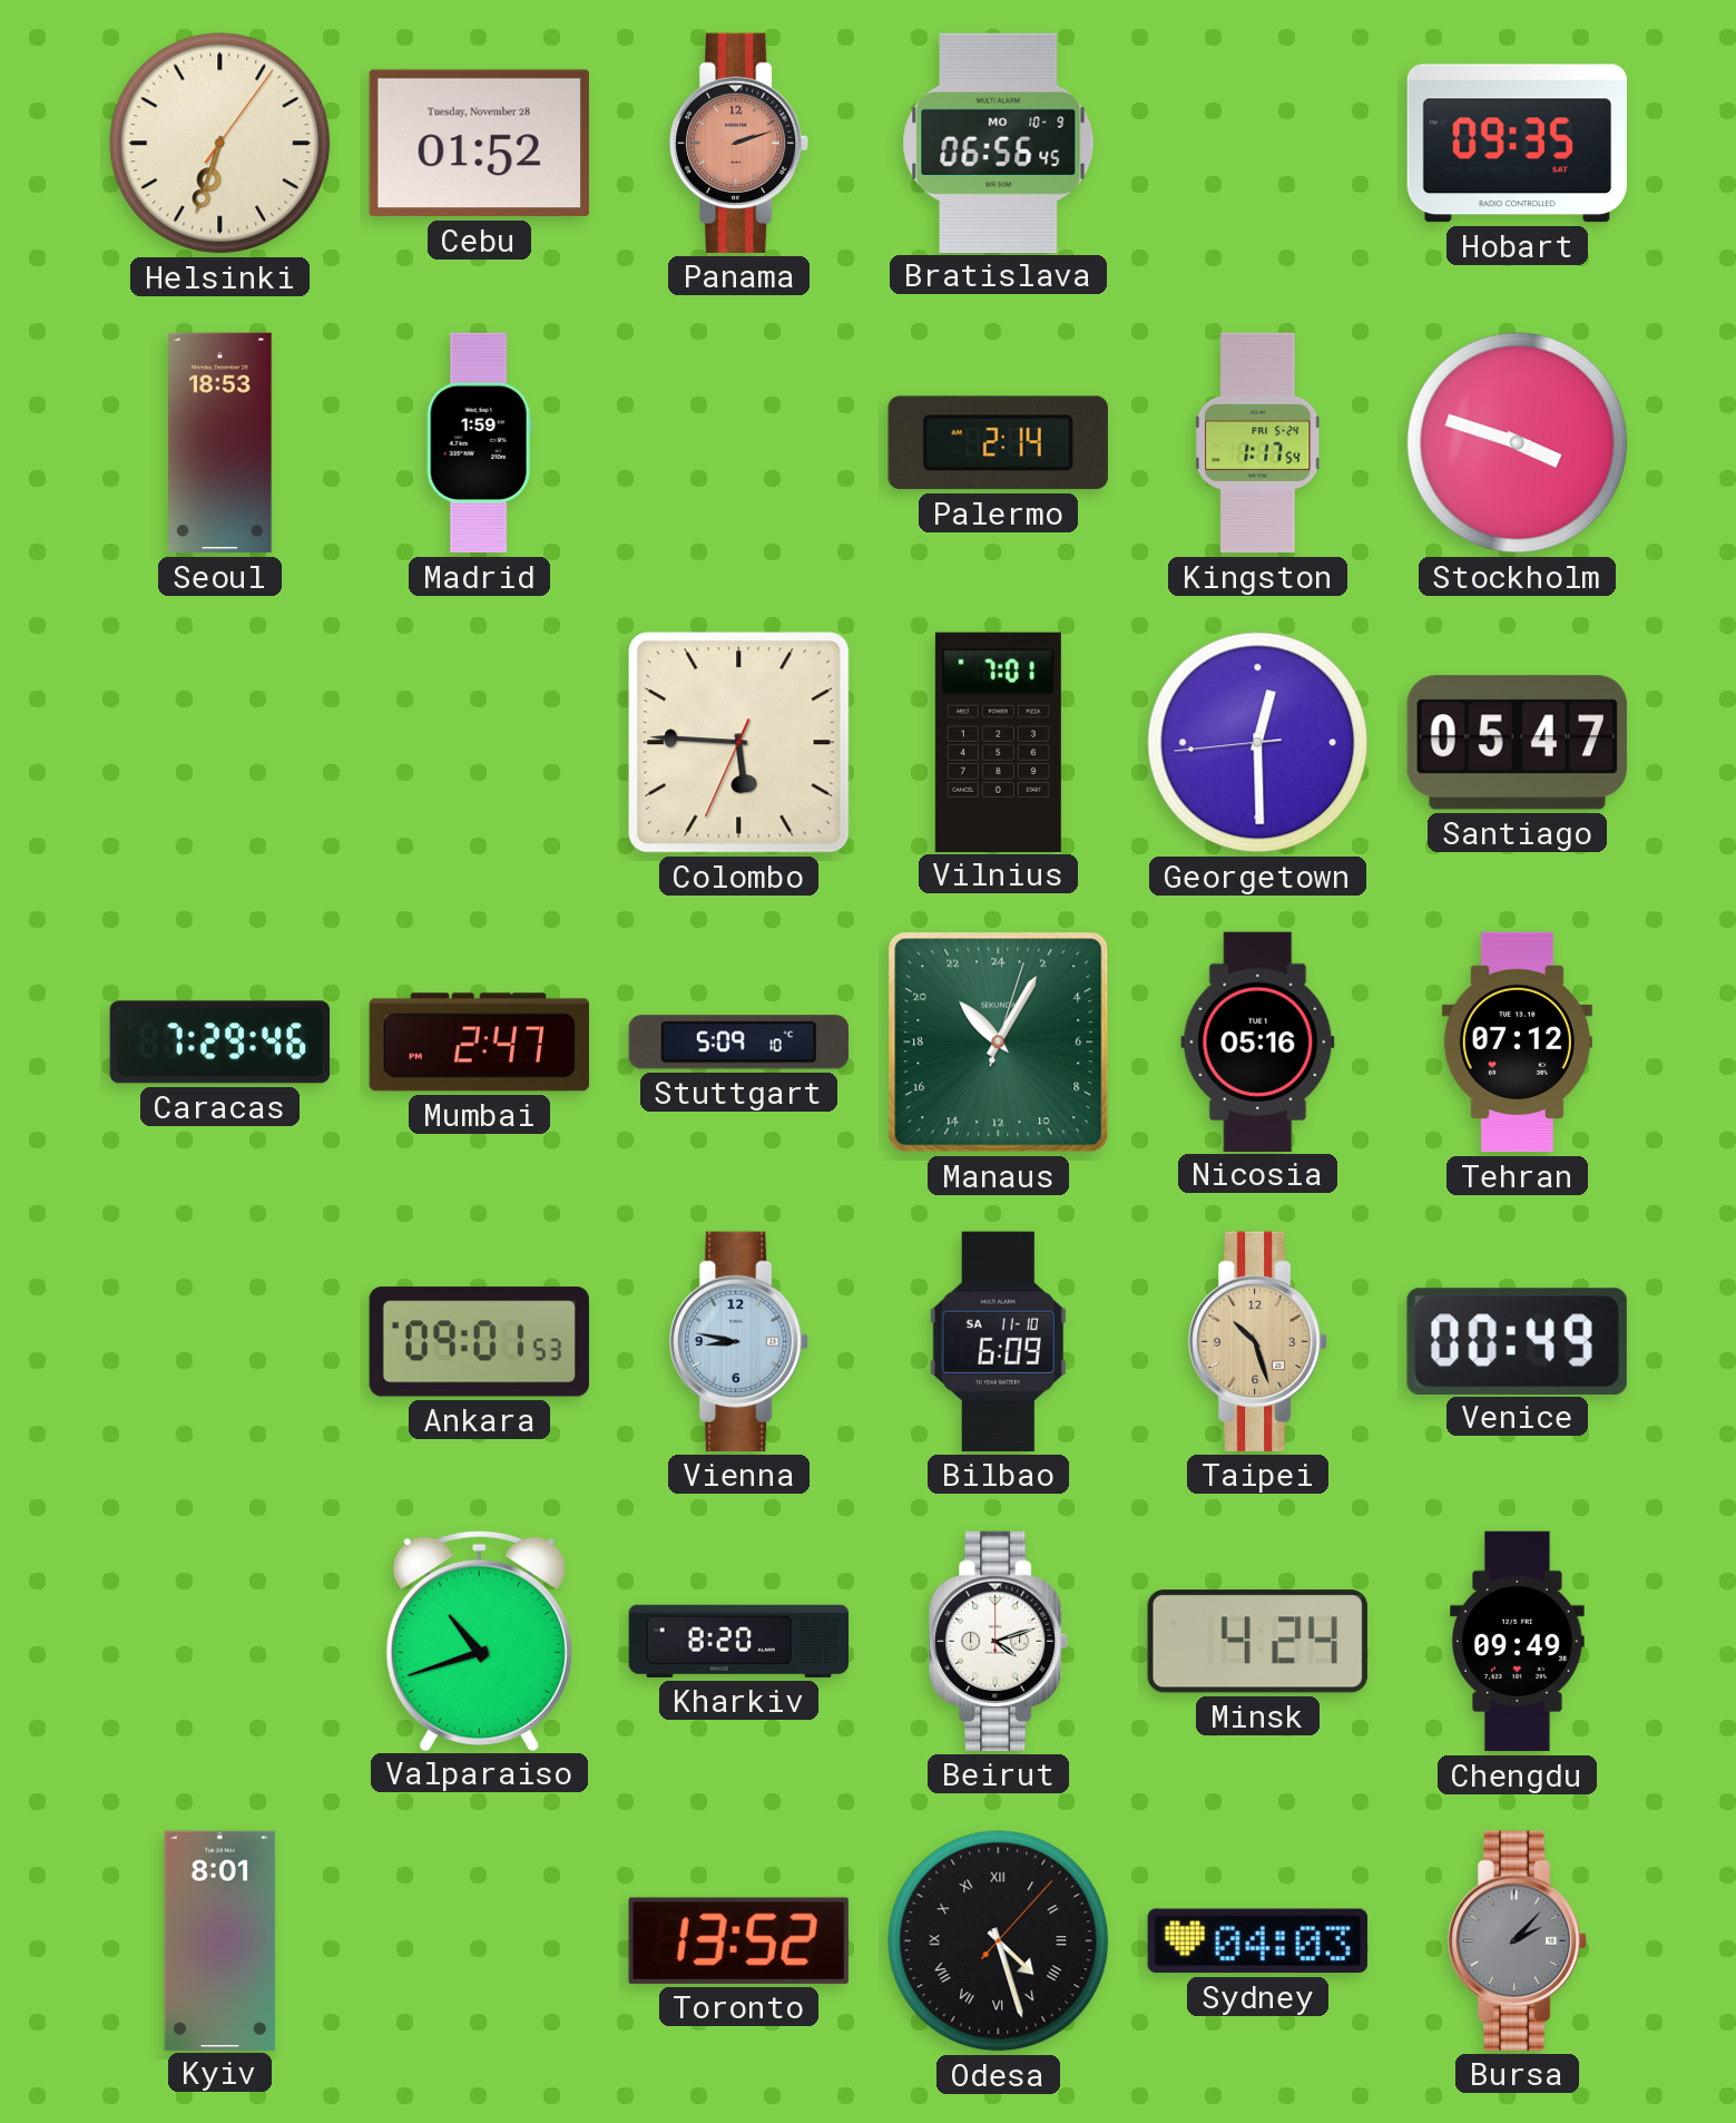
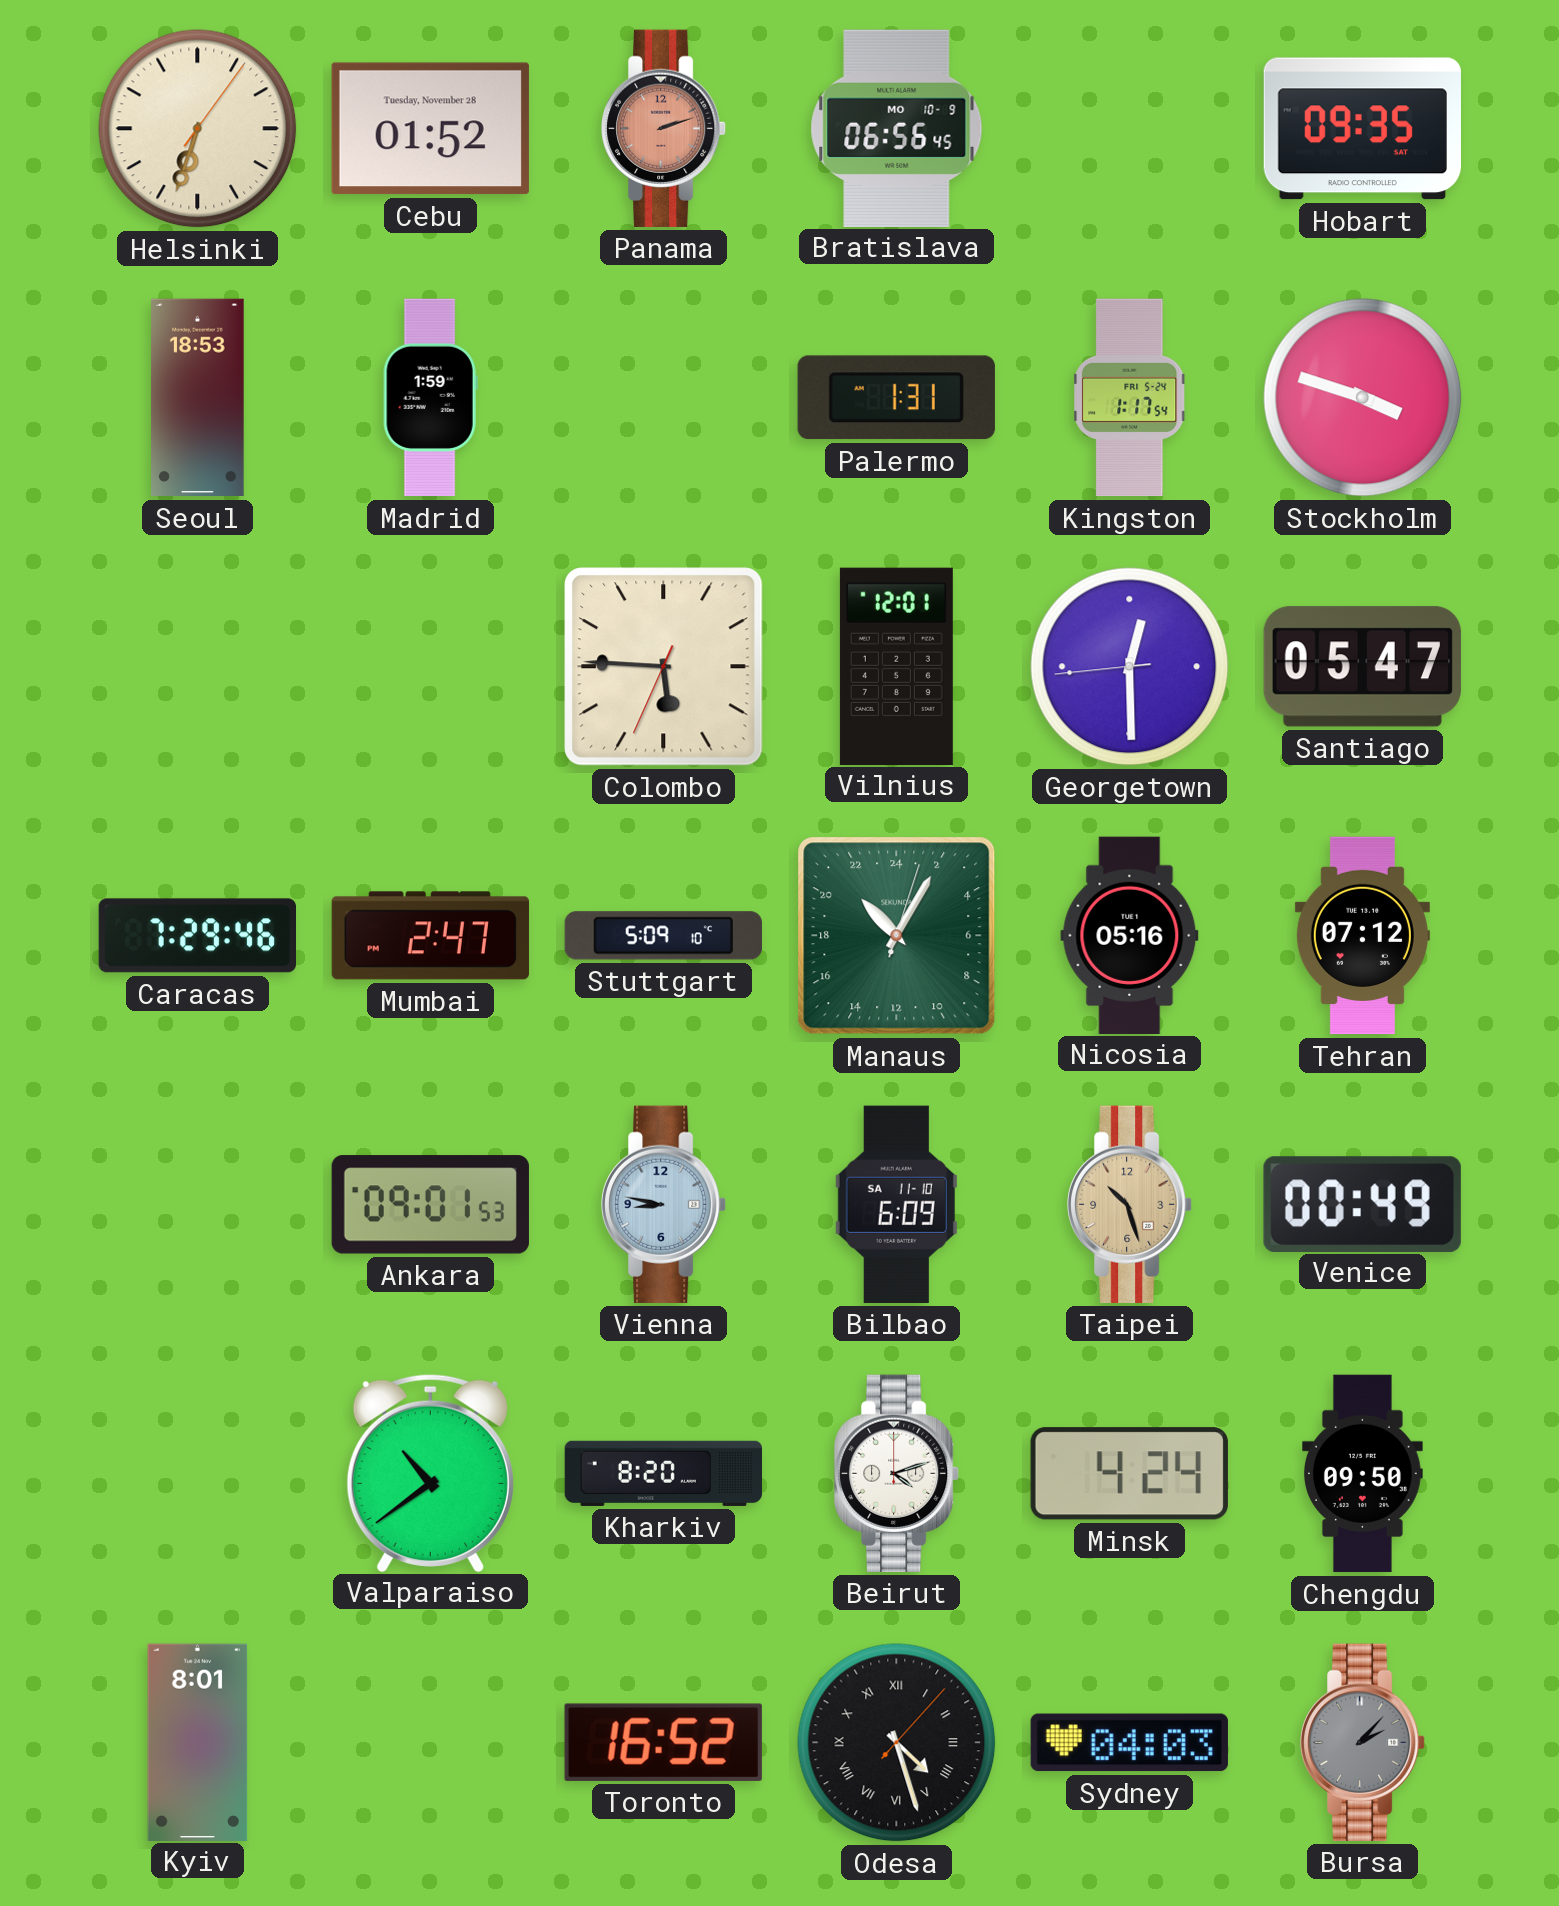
Palermo: 2:14 -> 1:31 (896, 398)
Vilnius: 7:01 -> 12:01 (896, 666)
Valparaiso: 10:42 -> 10:39 (430, 1472)
Chengdu: 09:49 -> 09:50 (1363, 1474)
Toronto: 13:52 -> 16:52 (663, 1742)
